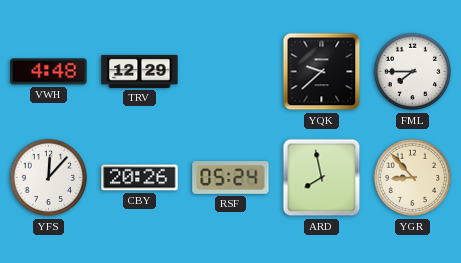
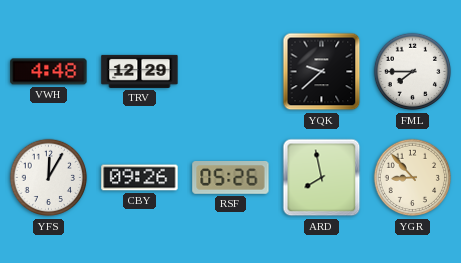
YFS: 12:07 -> 12:05 (49, 178)
CBY: 20:26 -> 09:26 (140, 178)
RSF: 05:24 -> 05:26 (231, 178)
